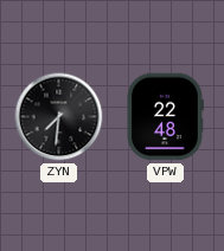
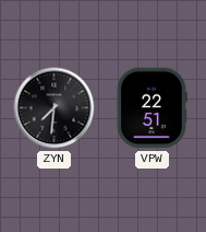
VPW: 22:48 -> 22:51 (152, 108)
